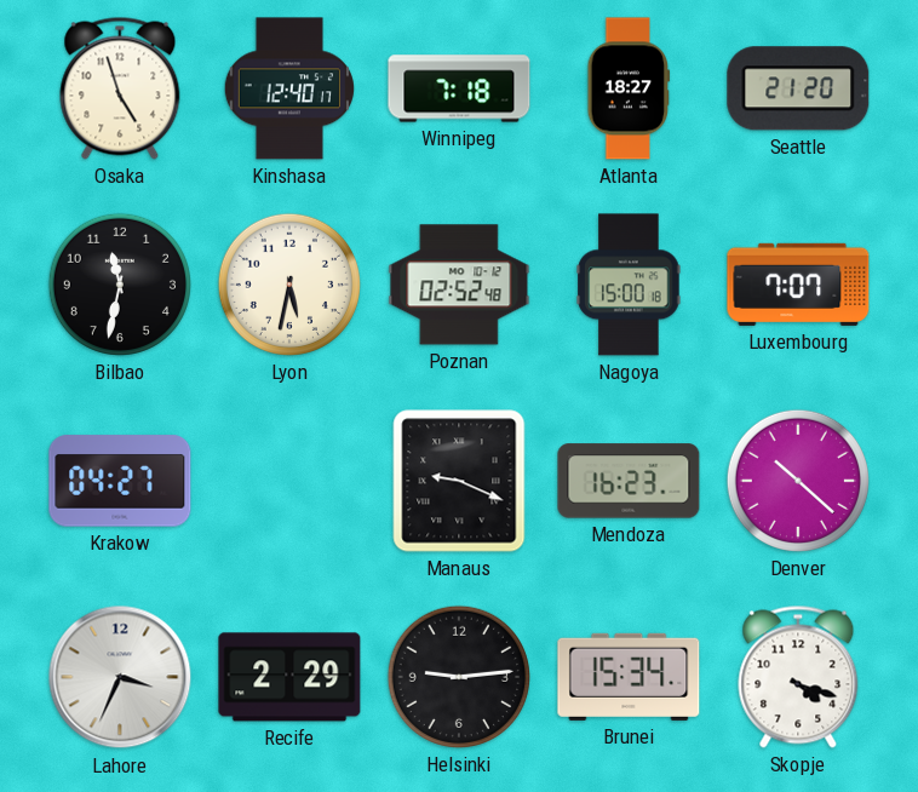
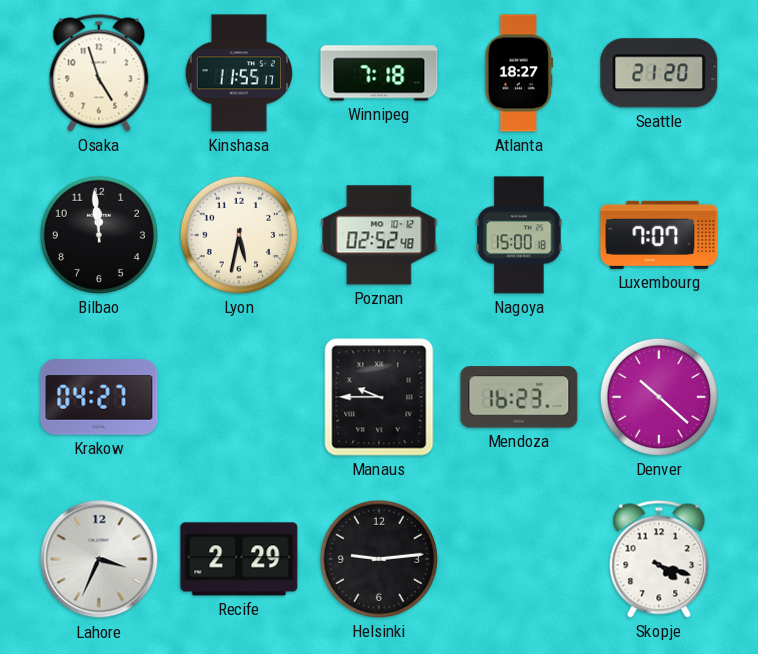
Kinshasa: 12:40 -> 11:55 (239, 73)
Bilbao: 11:32 -> 11:59 (99, 235)
Manaus: 9:19 -> 9:45 (379, 397)
Brunei: 15:34 -> none (629, 677)
